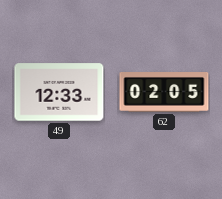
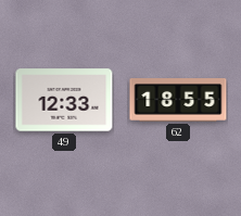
62: 02:05 -> 18:55 (178, 101)
